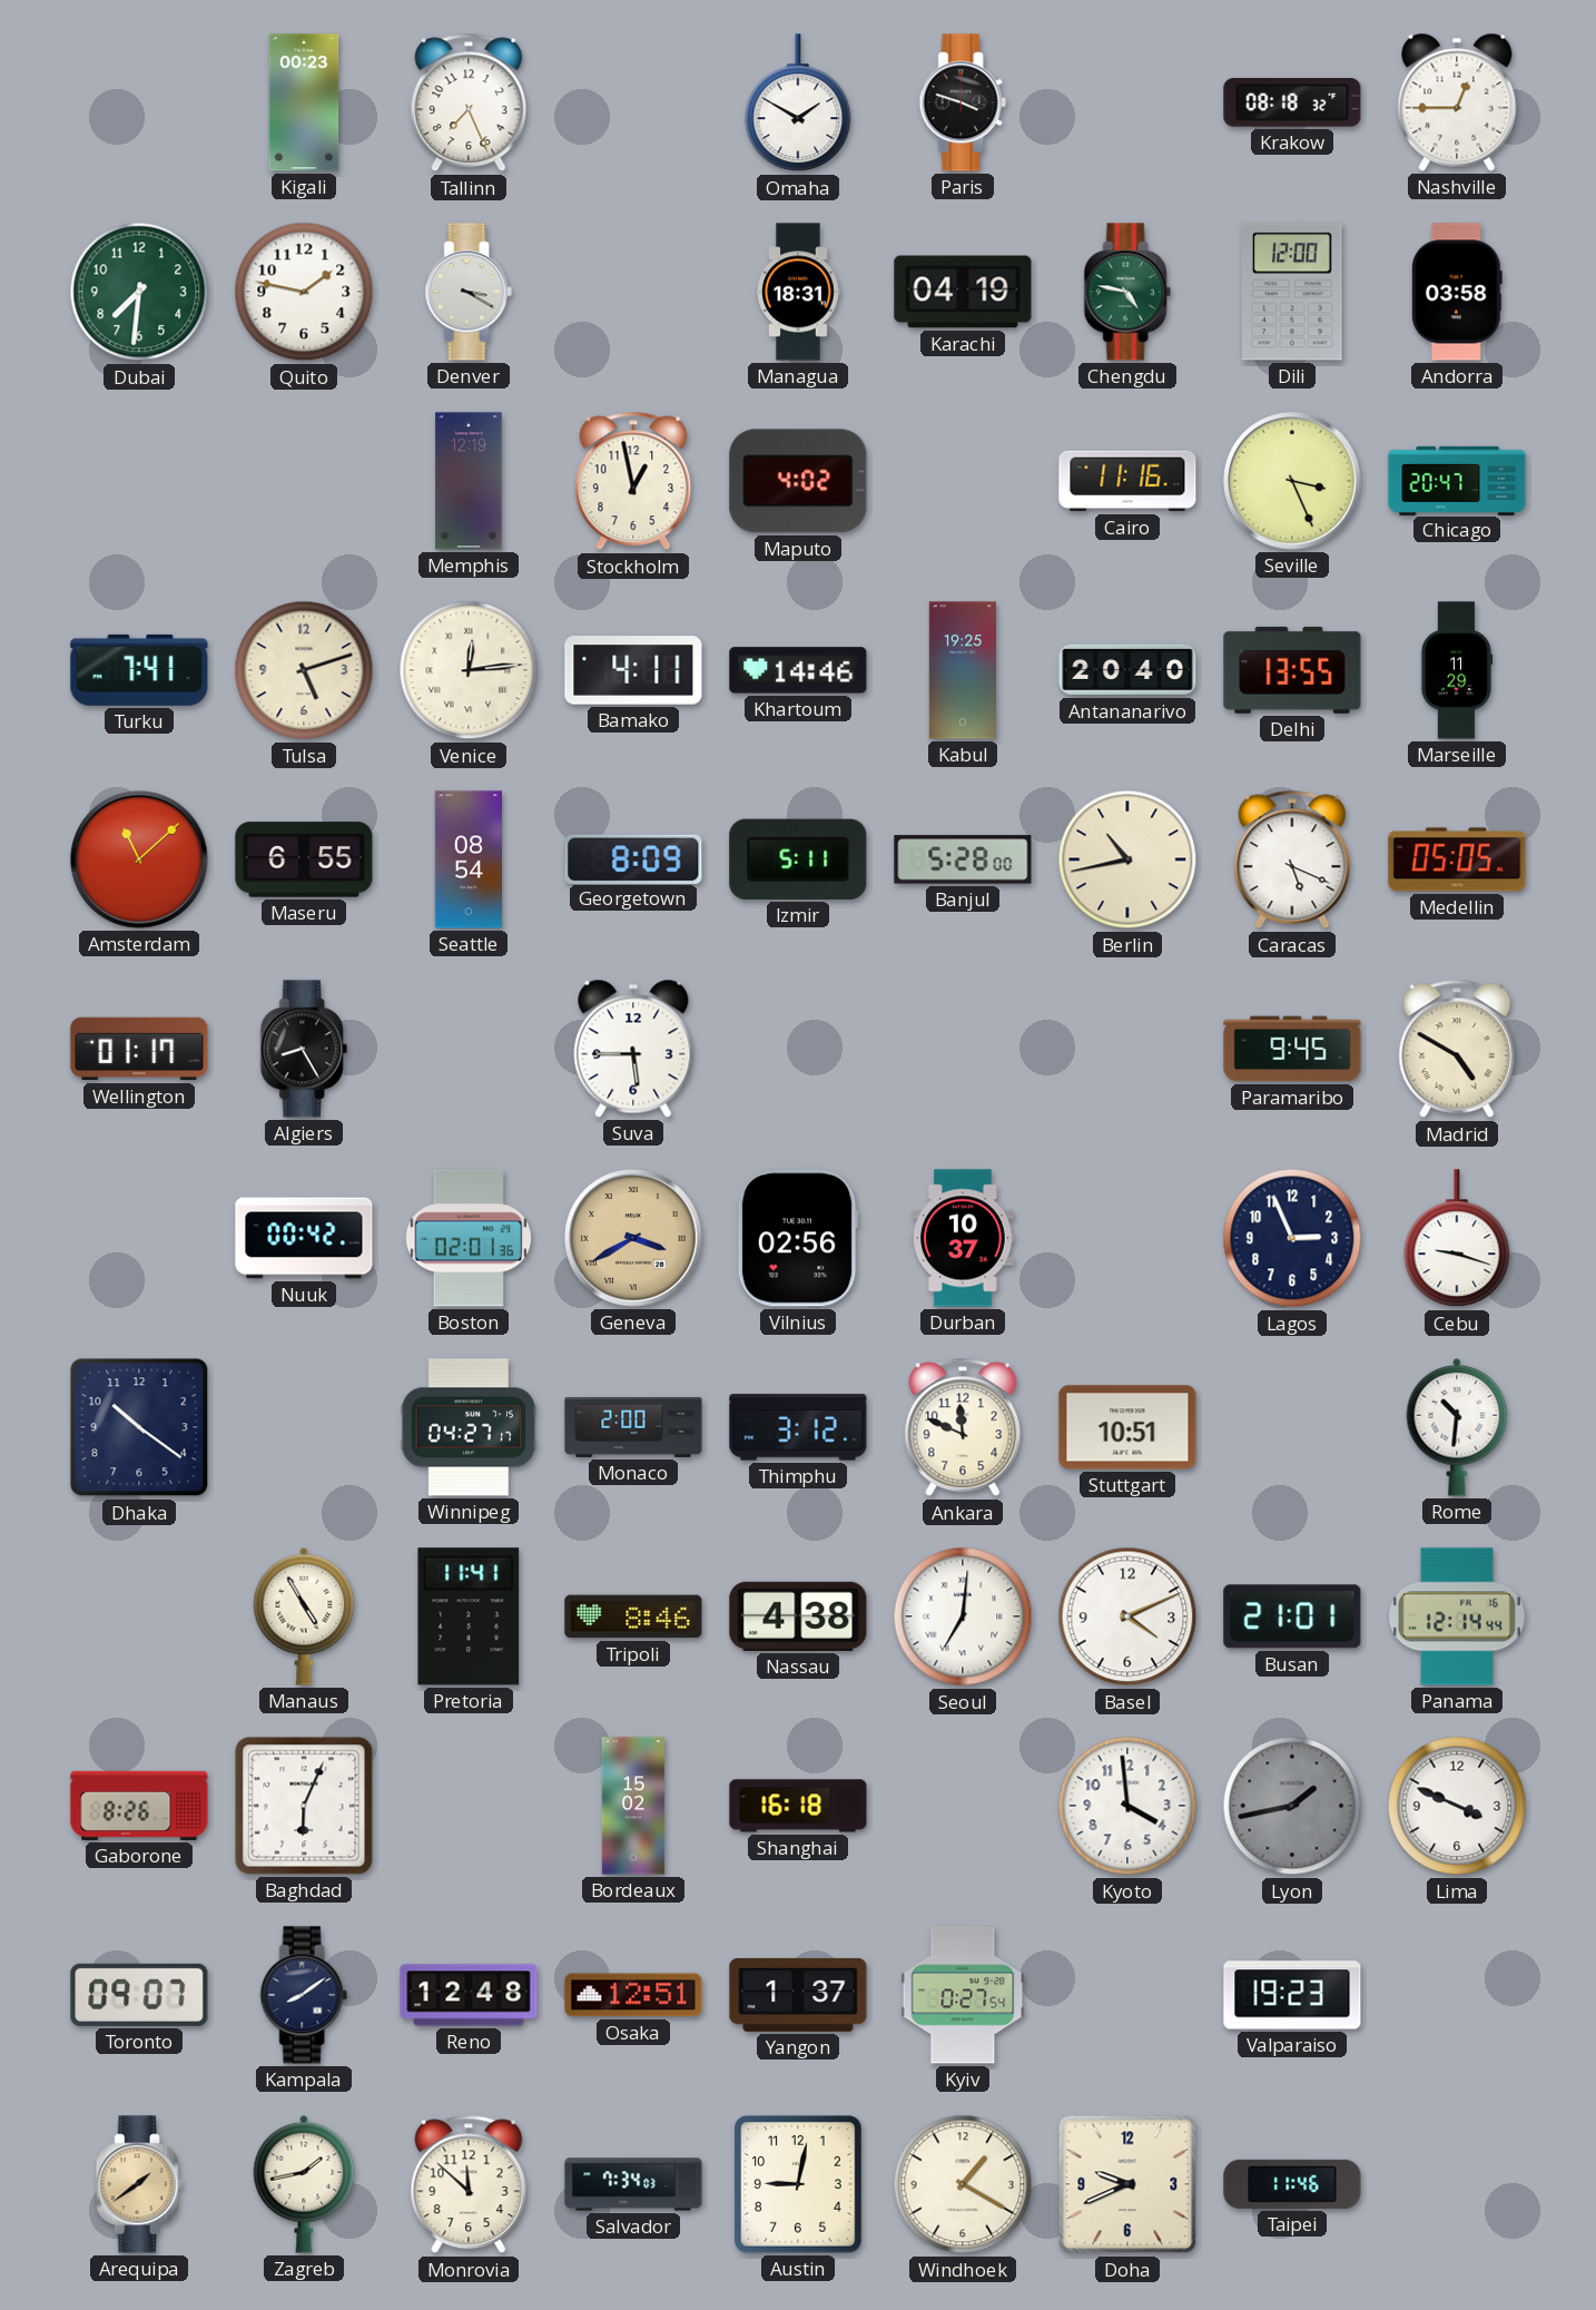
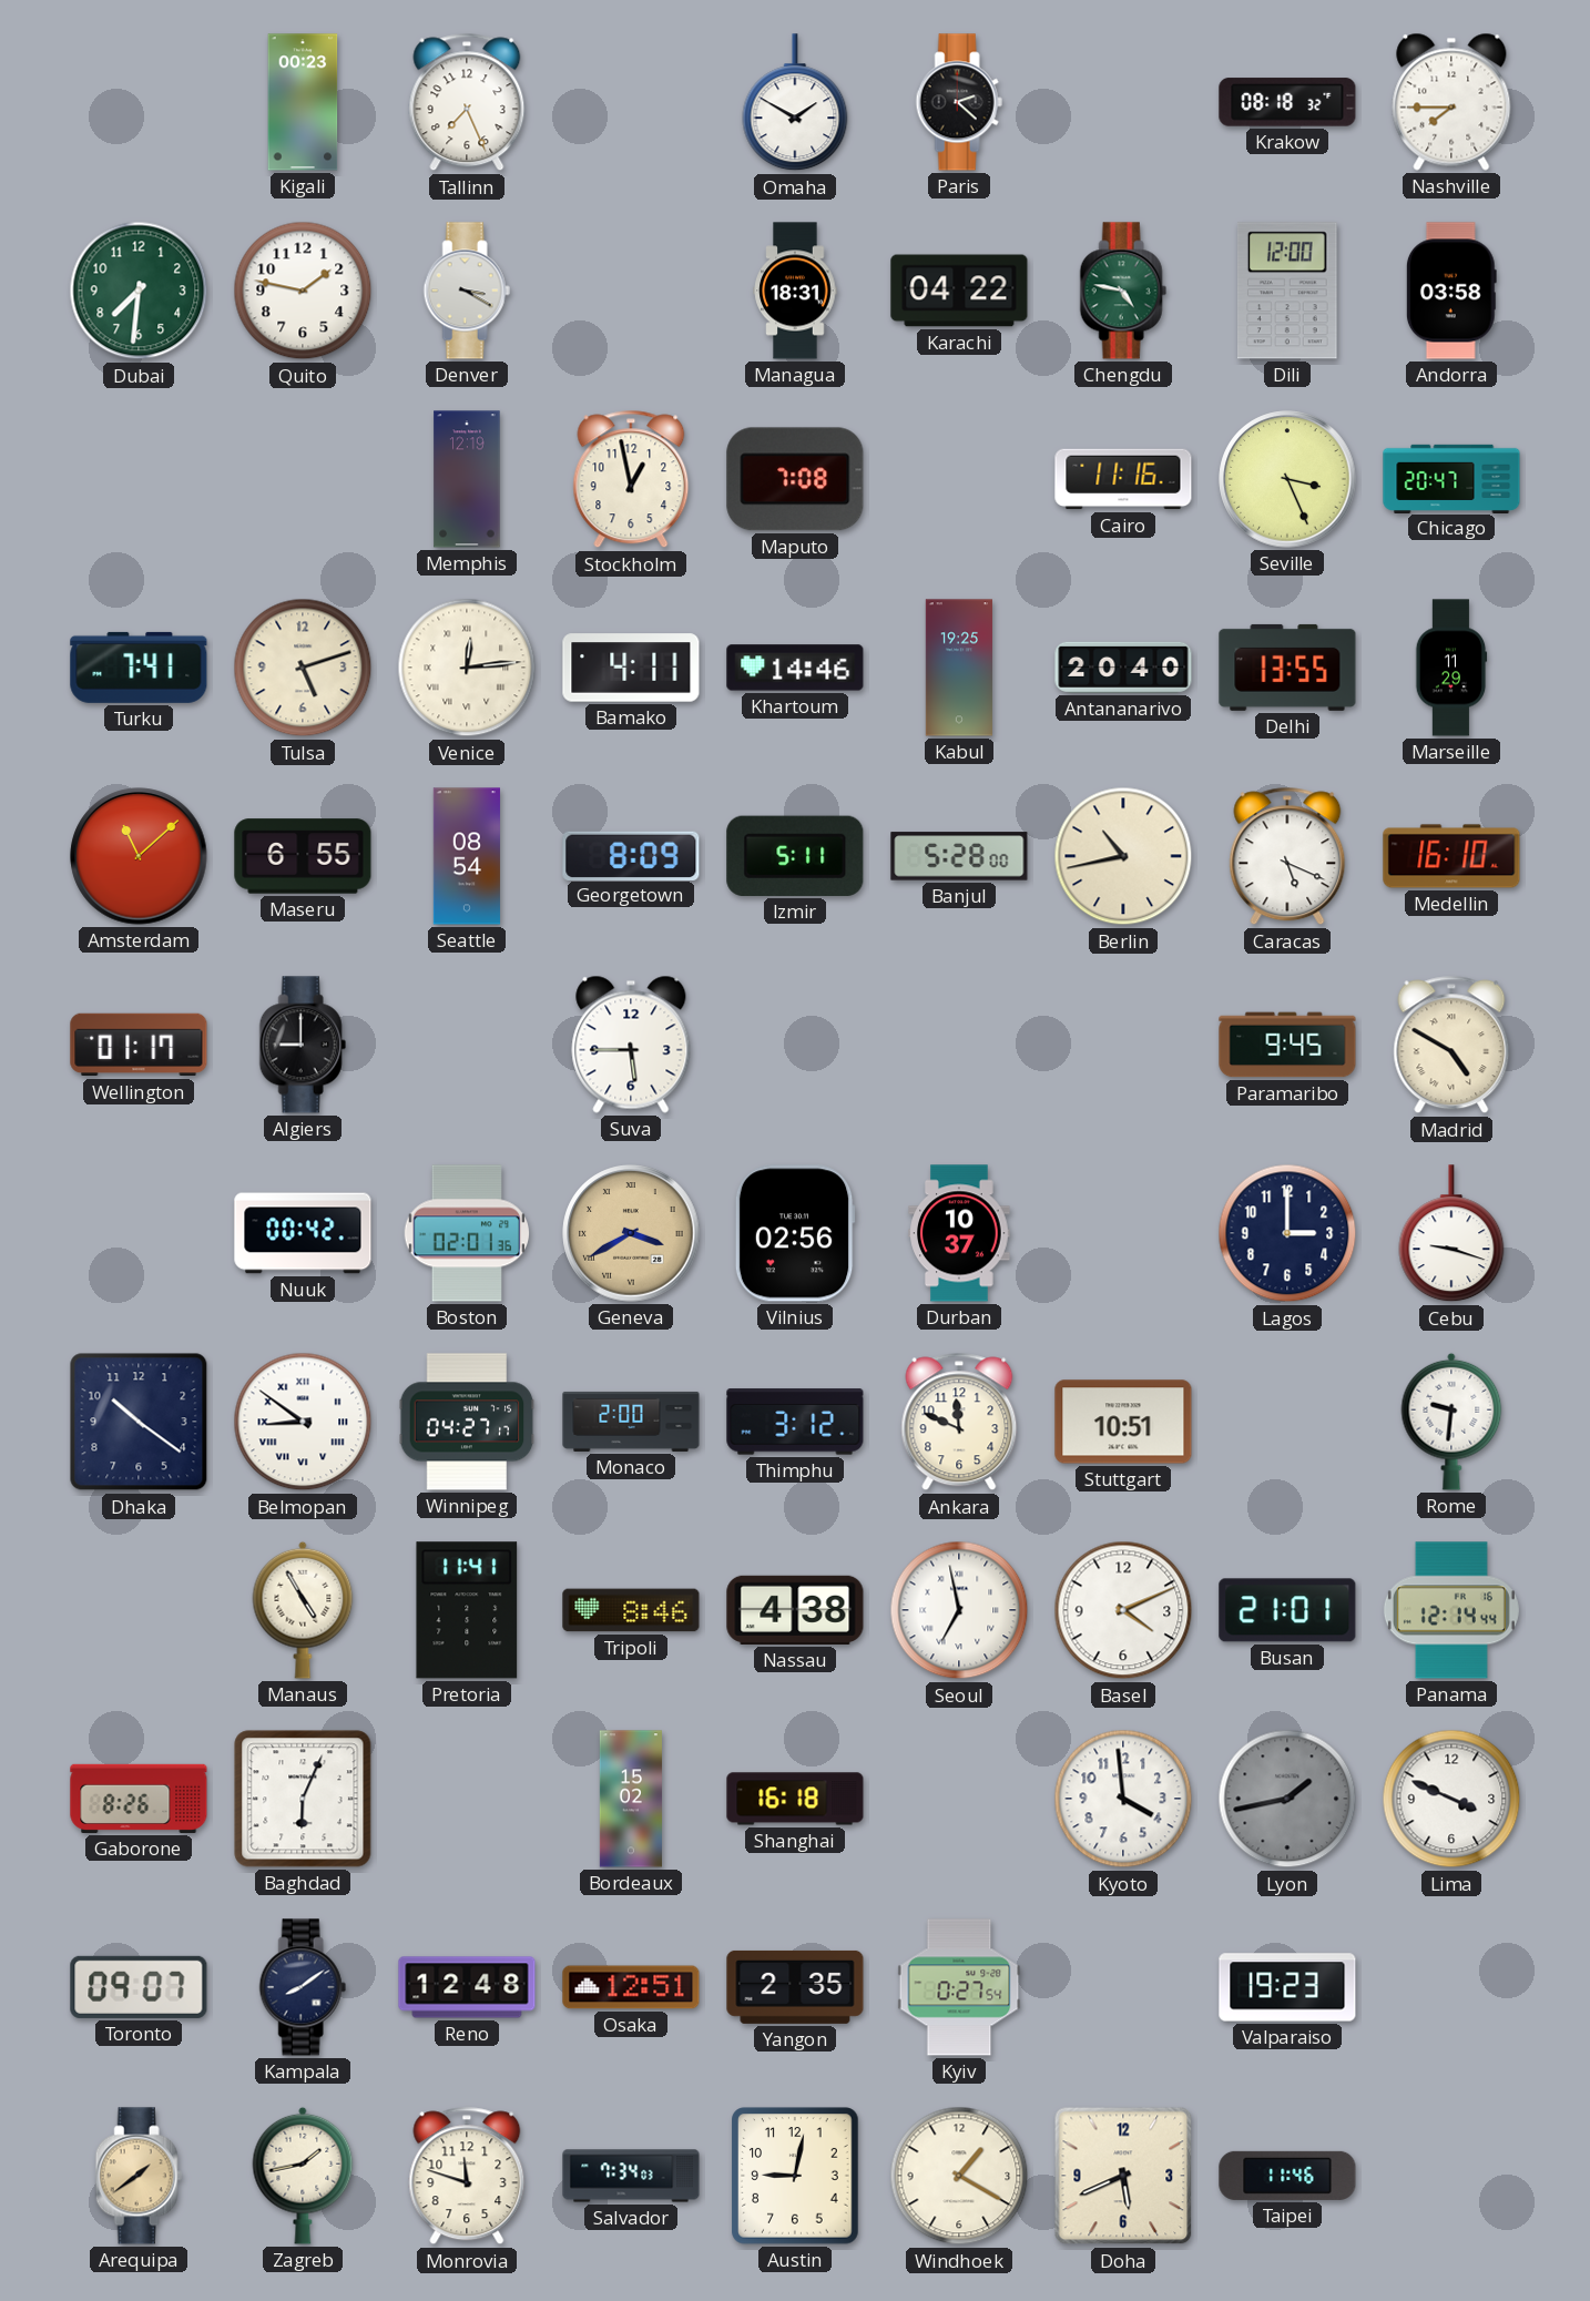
Paris: 3:48 -> 2:22 (959, 102)
Nashville: 12:45 -> 7:45 (1451, 102)
Karachi: 04:19 -> 04:22 (959, 291)
Maputo: 4:02 -> 7:08 (795, 479)
Medellin: 05:05 -> 16:10 (1451, 856)
Algiers: 8:25 -> 9:00 (303, 1045)
Lagos: 2:56 -> 3:00 (1287, 1233)
Belmopan: none -> 8:51 (303, 1422)
Rome: 10:31 -> 9:31 (1451, 1422)
Seoul: 7:01 -> 6:58 (959, 1610)
Yangon: 1:37 -> 2:35 (795, 1987)
Monrovia: 11:52 -> 11:48 (467, 2176)
Doha: 9:41 -> 5:41 (1123, 2176)
